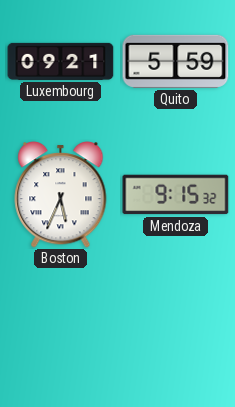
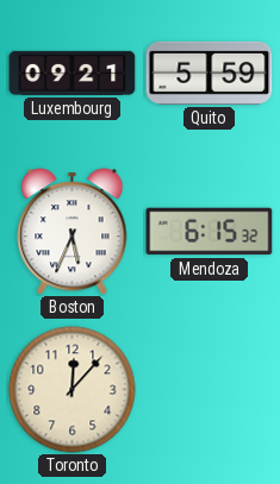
Mendoza: 9:15 -> 6:15 (210, 232)
Toronto: none -> 12:07 (73, 390)
